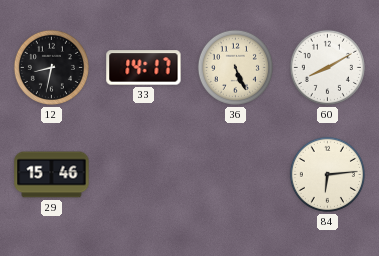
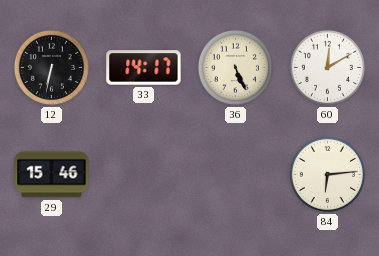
12: 8:32 -> 6:32 (51, 67)
60: 8:10 -> 12:10 (327, 67)
